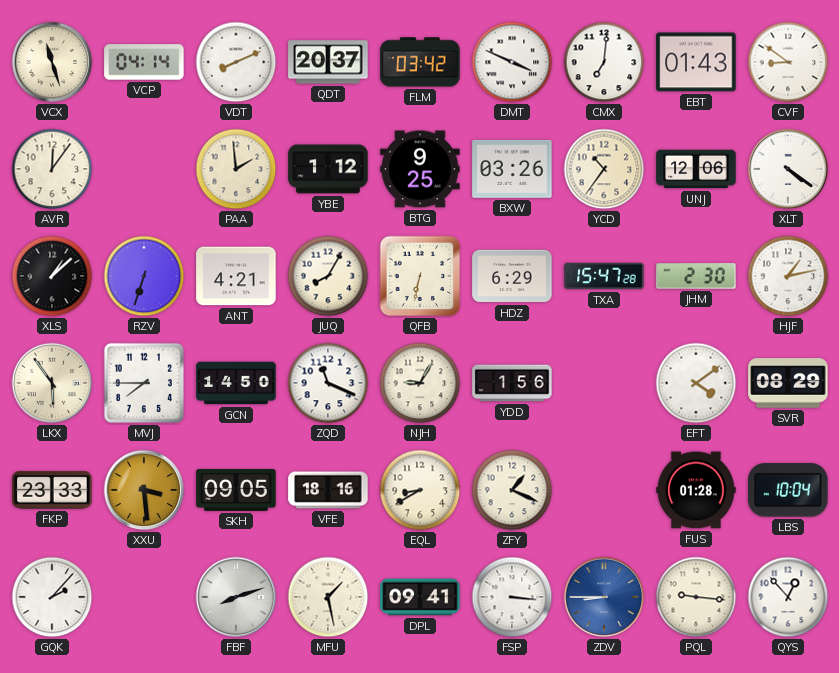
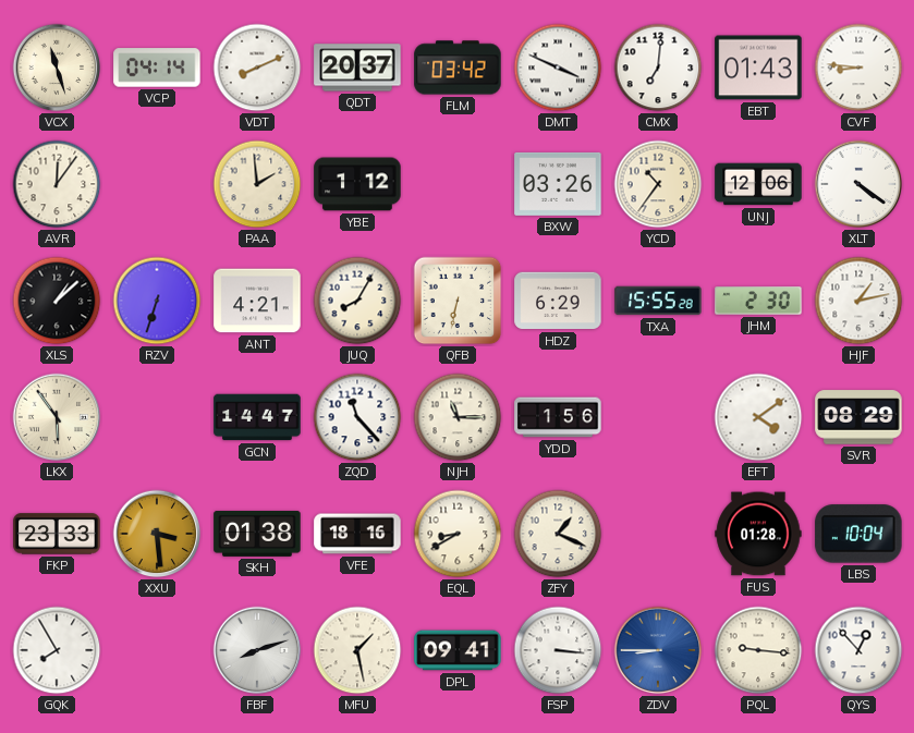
CVF: 8:51 -> 8:46 (858, 68)
BTG: 9:25 -> none (420, 169)
TXA: 15:47 -> 15:55 (658, 301)
MVJ: 7:45 -> none (144, 383)
GCN: 14:50 -> 14:47 (257, 417)
ZQD: 11:19 -> 11:23 (357, 417)
NJH: 9:05 -> 11:15 (458, 417)
SKH: 09:05 -> 01:38 (257, 534)
GQK: 2:07 -> 7:55 (57, 650)
